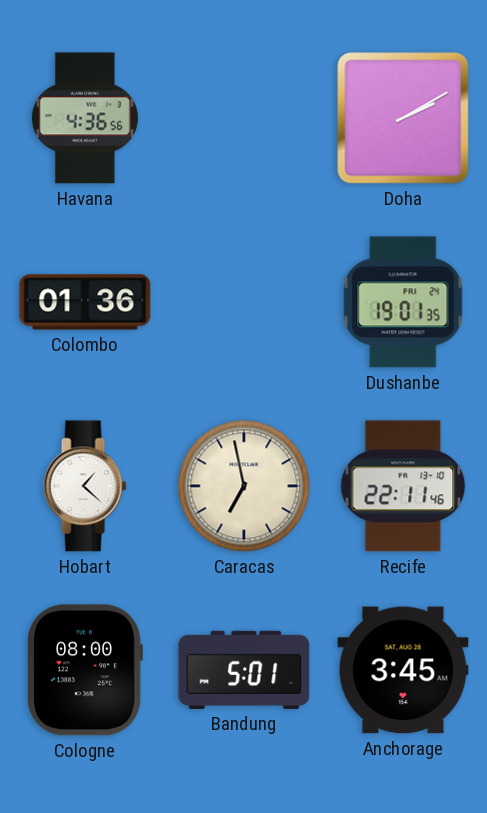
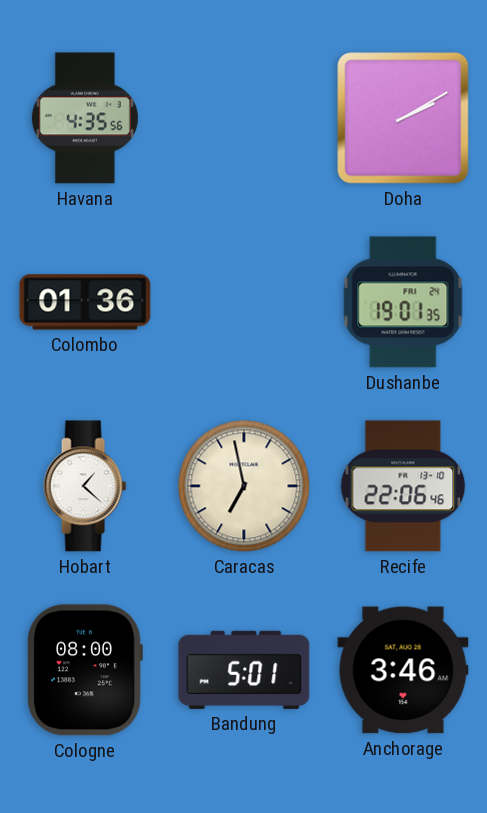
Havana: 4:36 -> 4:35 (85, 118)
Recife: 22:11 -> 22:06 (403, 486)
Anchorage: 3:45 -> 3:46 (403, 670)
